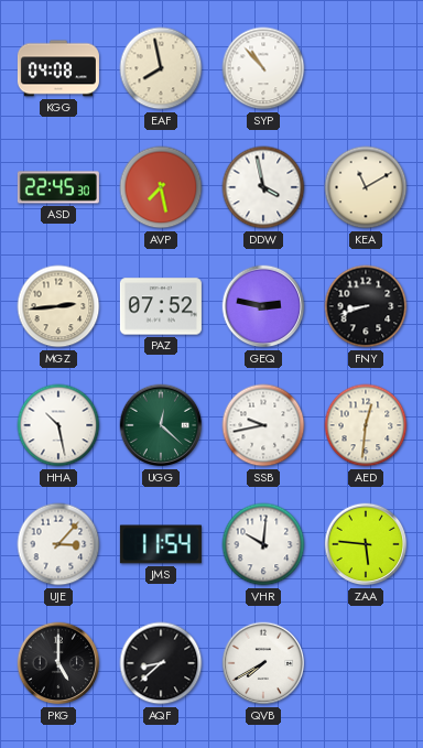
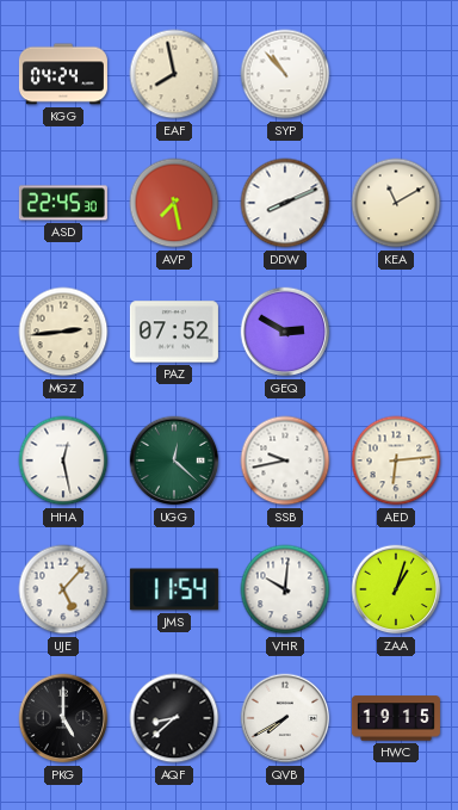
KGG: 04:08 -> 04:24 (63, 74)
DDW: 3:58 -> 8:11 (285, 203)
GEQ: 2:47 -> 2:50 (285, 332)
FNY: 8:42 -> none (366, 306)
HHA: 10:28 -> 12:28 (63, 460)
AED: 12:31 -> 6:14 (396, 460)
UJE: 3:07 -> 5:07 (63, 589)
ZAA: 5:46 -> 1:03 (396, 589)
HWC: none -> 19:15 (396, 718)
